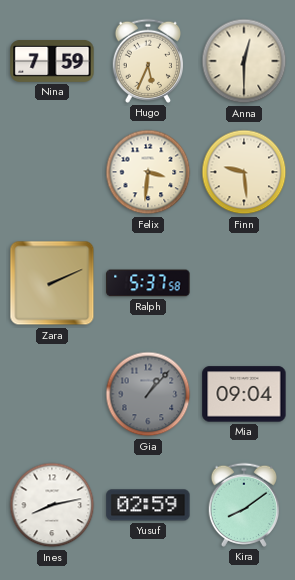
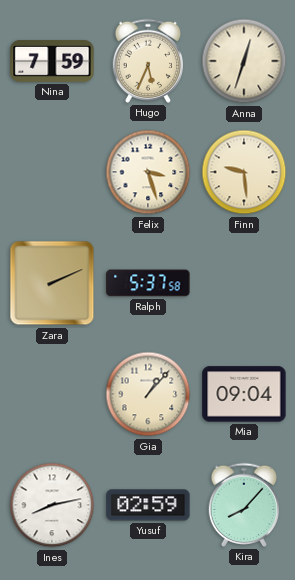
Anna: 12:30 -> 12:33 (244, 61)
Felix: 3:31 -> 3:27 (148, 172)
Gia dial: grey -> cream (148, 394)
Kira: 8:09 -> 8:07 (243, 505)
